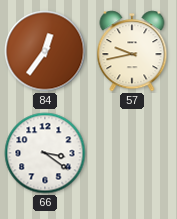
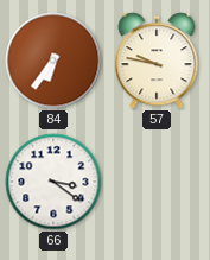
84: 12:36 -> 6:36 (53, 61)
57: 9:43 -> 9:47 (157, 61)
